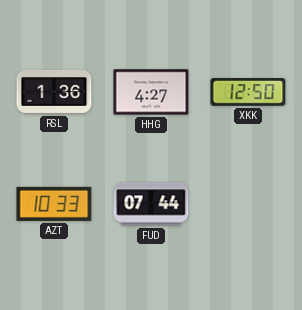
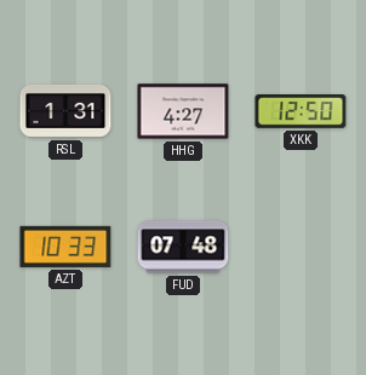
RSL: 1:36 -> 1:31 (65, 111)
FUD: 07:44 -> 07:48 (183, 247)
